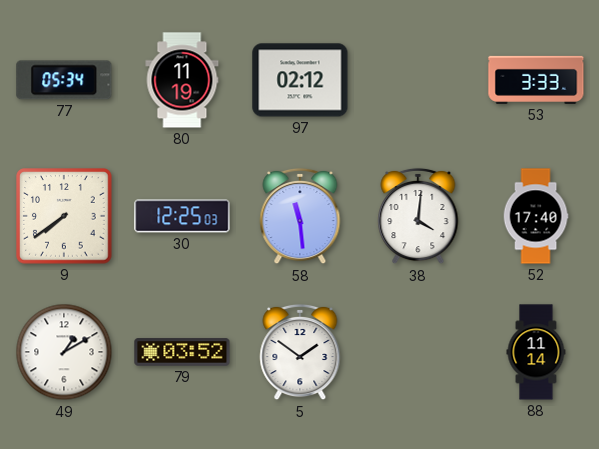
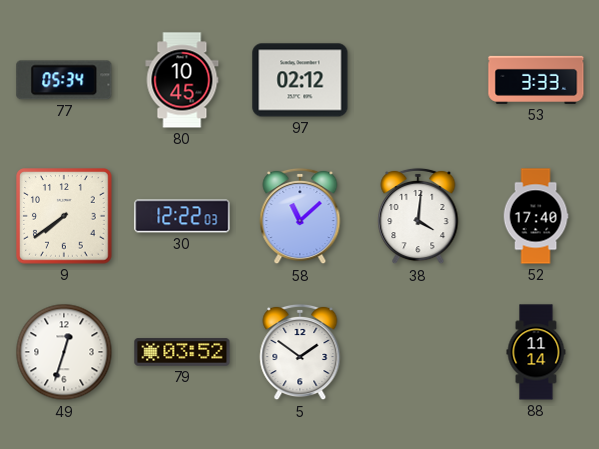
80: 11:19 -> 10:45 (182, 80)
30: 12:25 -> 12:22 (182, 216)
58: 11:29 -> 11:08 (300, 216)
49: 1:10 -> 12:33 (64, 352)
